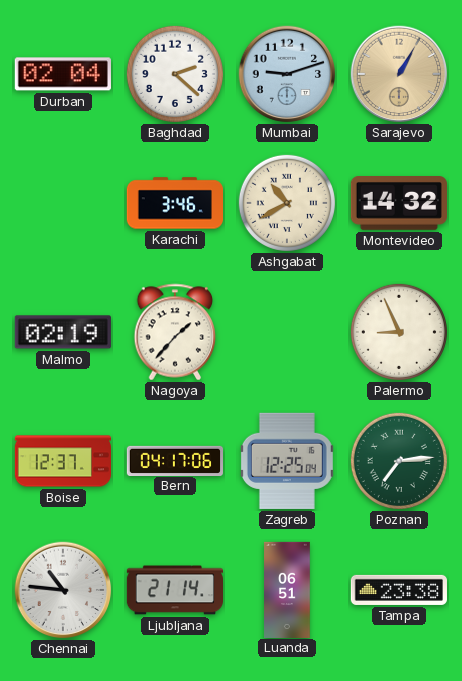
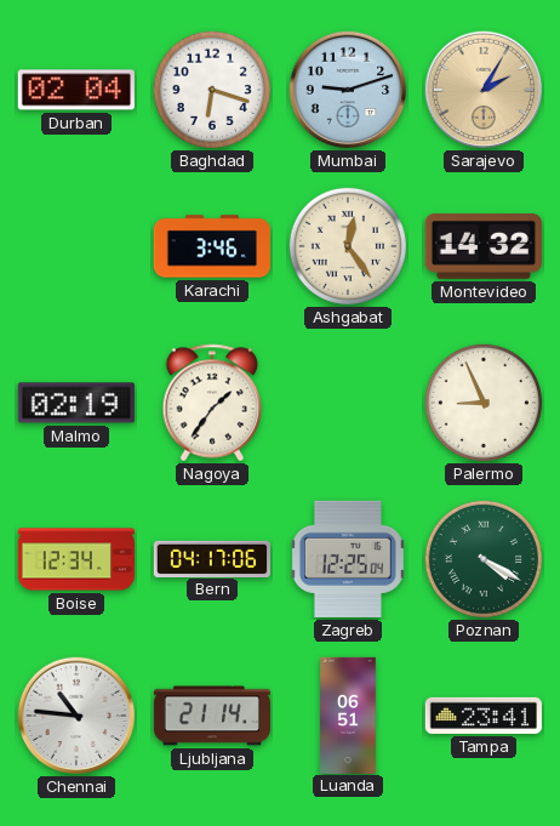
Baghdad: 2:22 -> 6:18 (212, 90)
Sarajevo: 1:05 -> 2:05 (484, 90)
Ashgabat: 10:40 -> 12:24 (348, 246)
Nagoya: 1:37 -> 1:36 (212, 403)
Boise: 12:37 -> 12:34 (75, 559)
Poznan: 7:14 -> 4:20 (484, 559)
Tampa: 23:38 -> 23:41 (484, 716)
